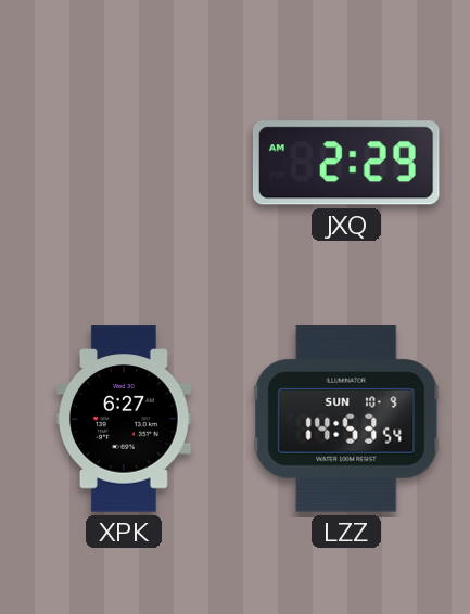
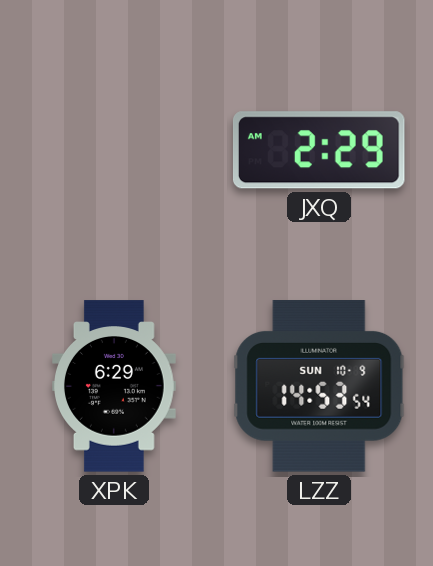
XPK: 6:27 -> 6:29 (115, 386)
